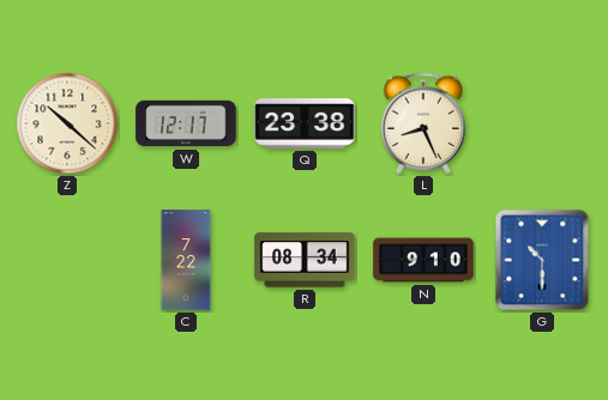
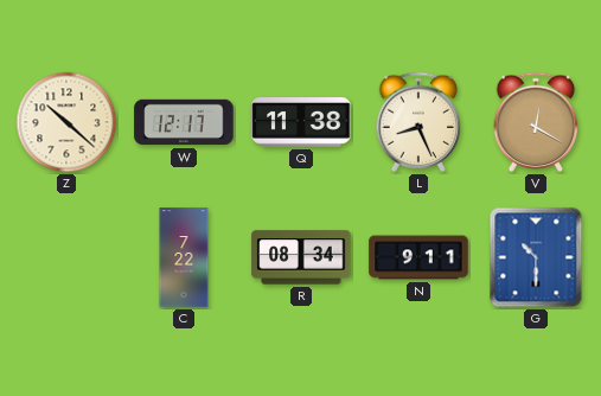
Q: 23:38 -> 11:38 (301, 123)
V: none -> 12:20 (536, 122)
N: 9:10 -> 9:11 (418, 257)
